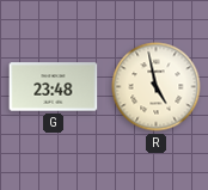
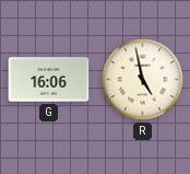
G: 23:48 -> 16:06 (49, 80)
